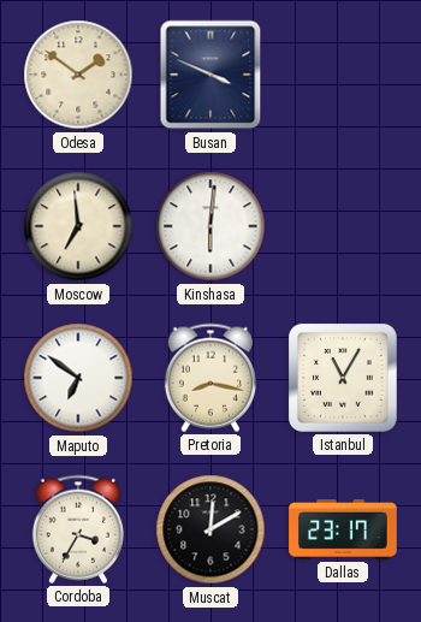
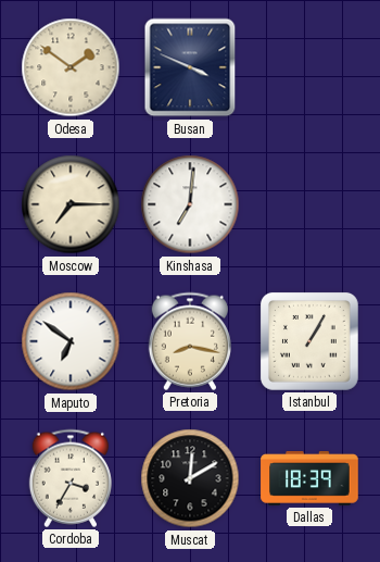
Moscow: 6:59 -> 7:15 (71, 204)
Kinshasa: 6:01 -> 7:01 (190, 204)
Istanbul: 11:05 -> 1:05 (309, 341)
Dallas: 23:17 -> 18:39 (309, 479)
